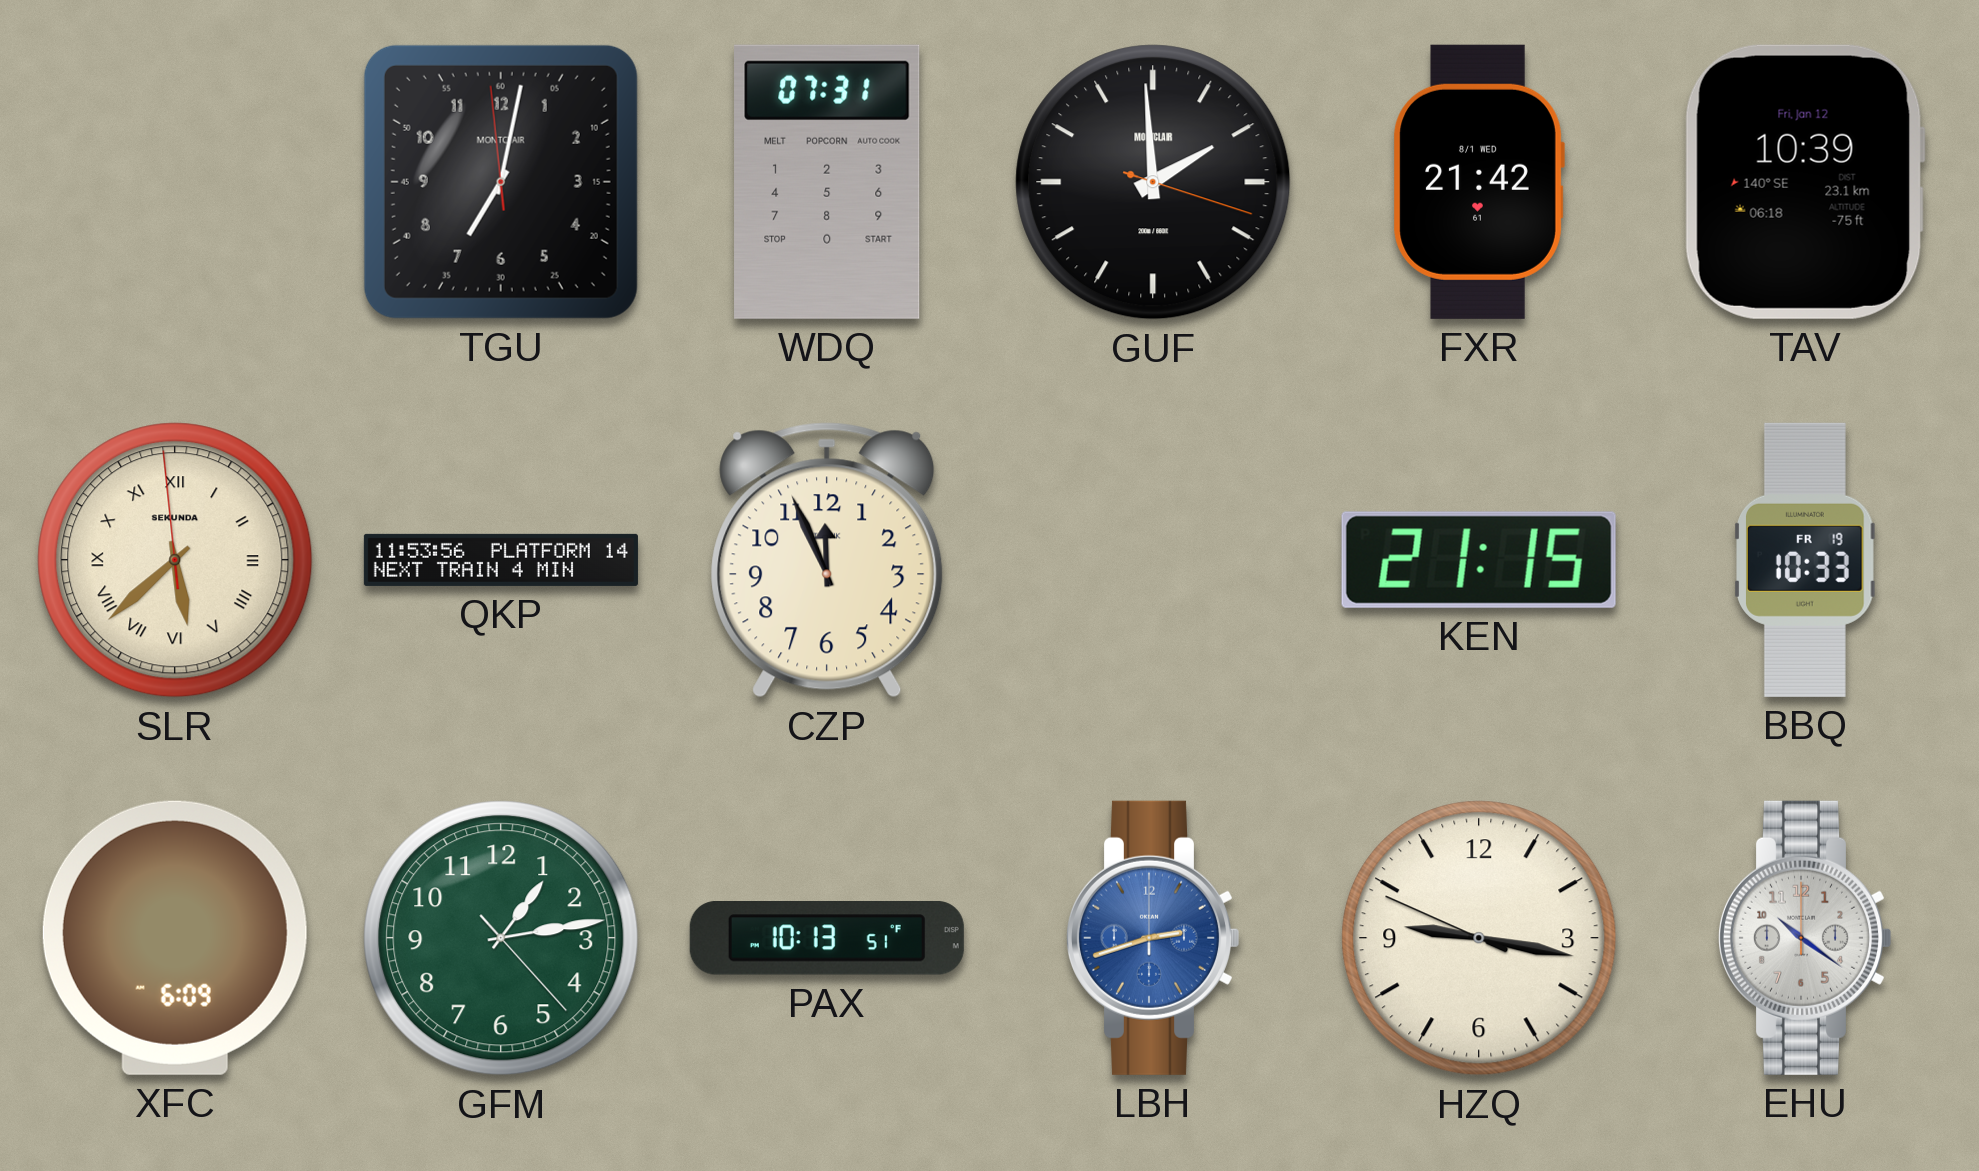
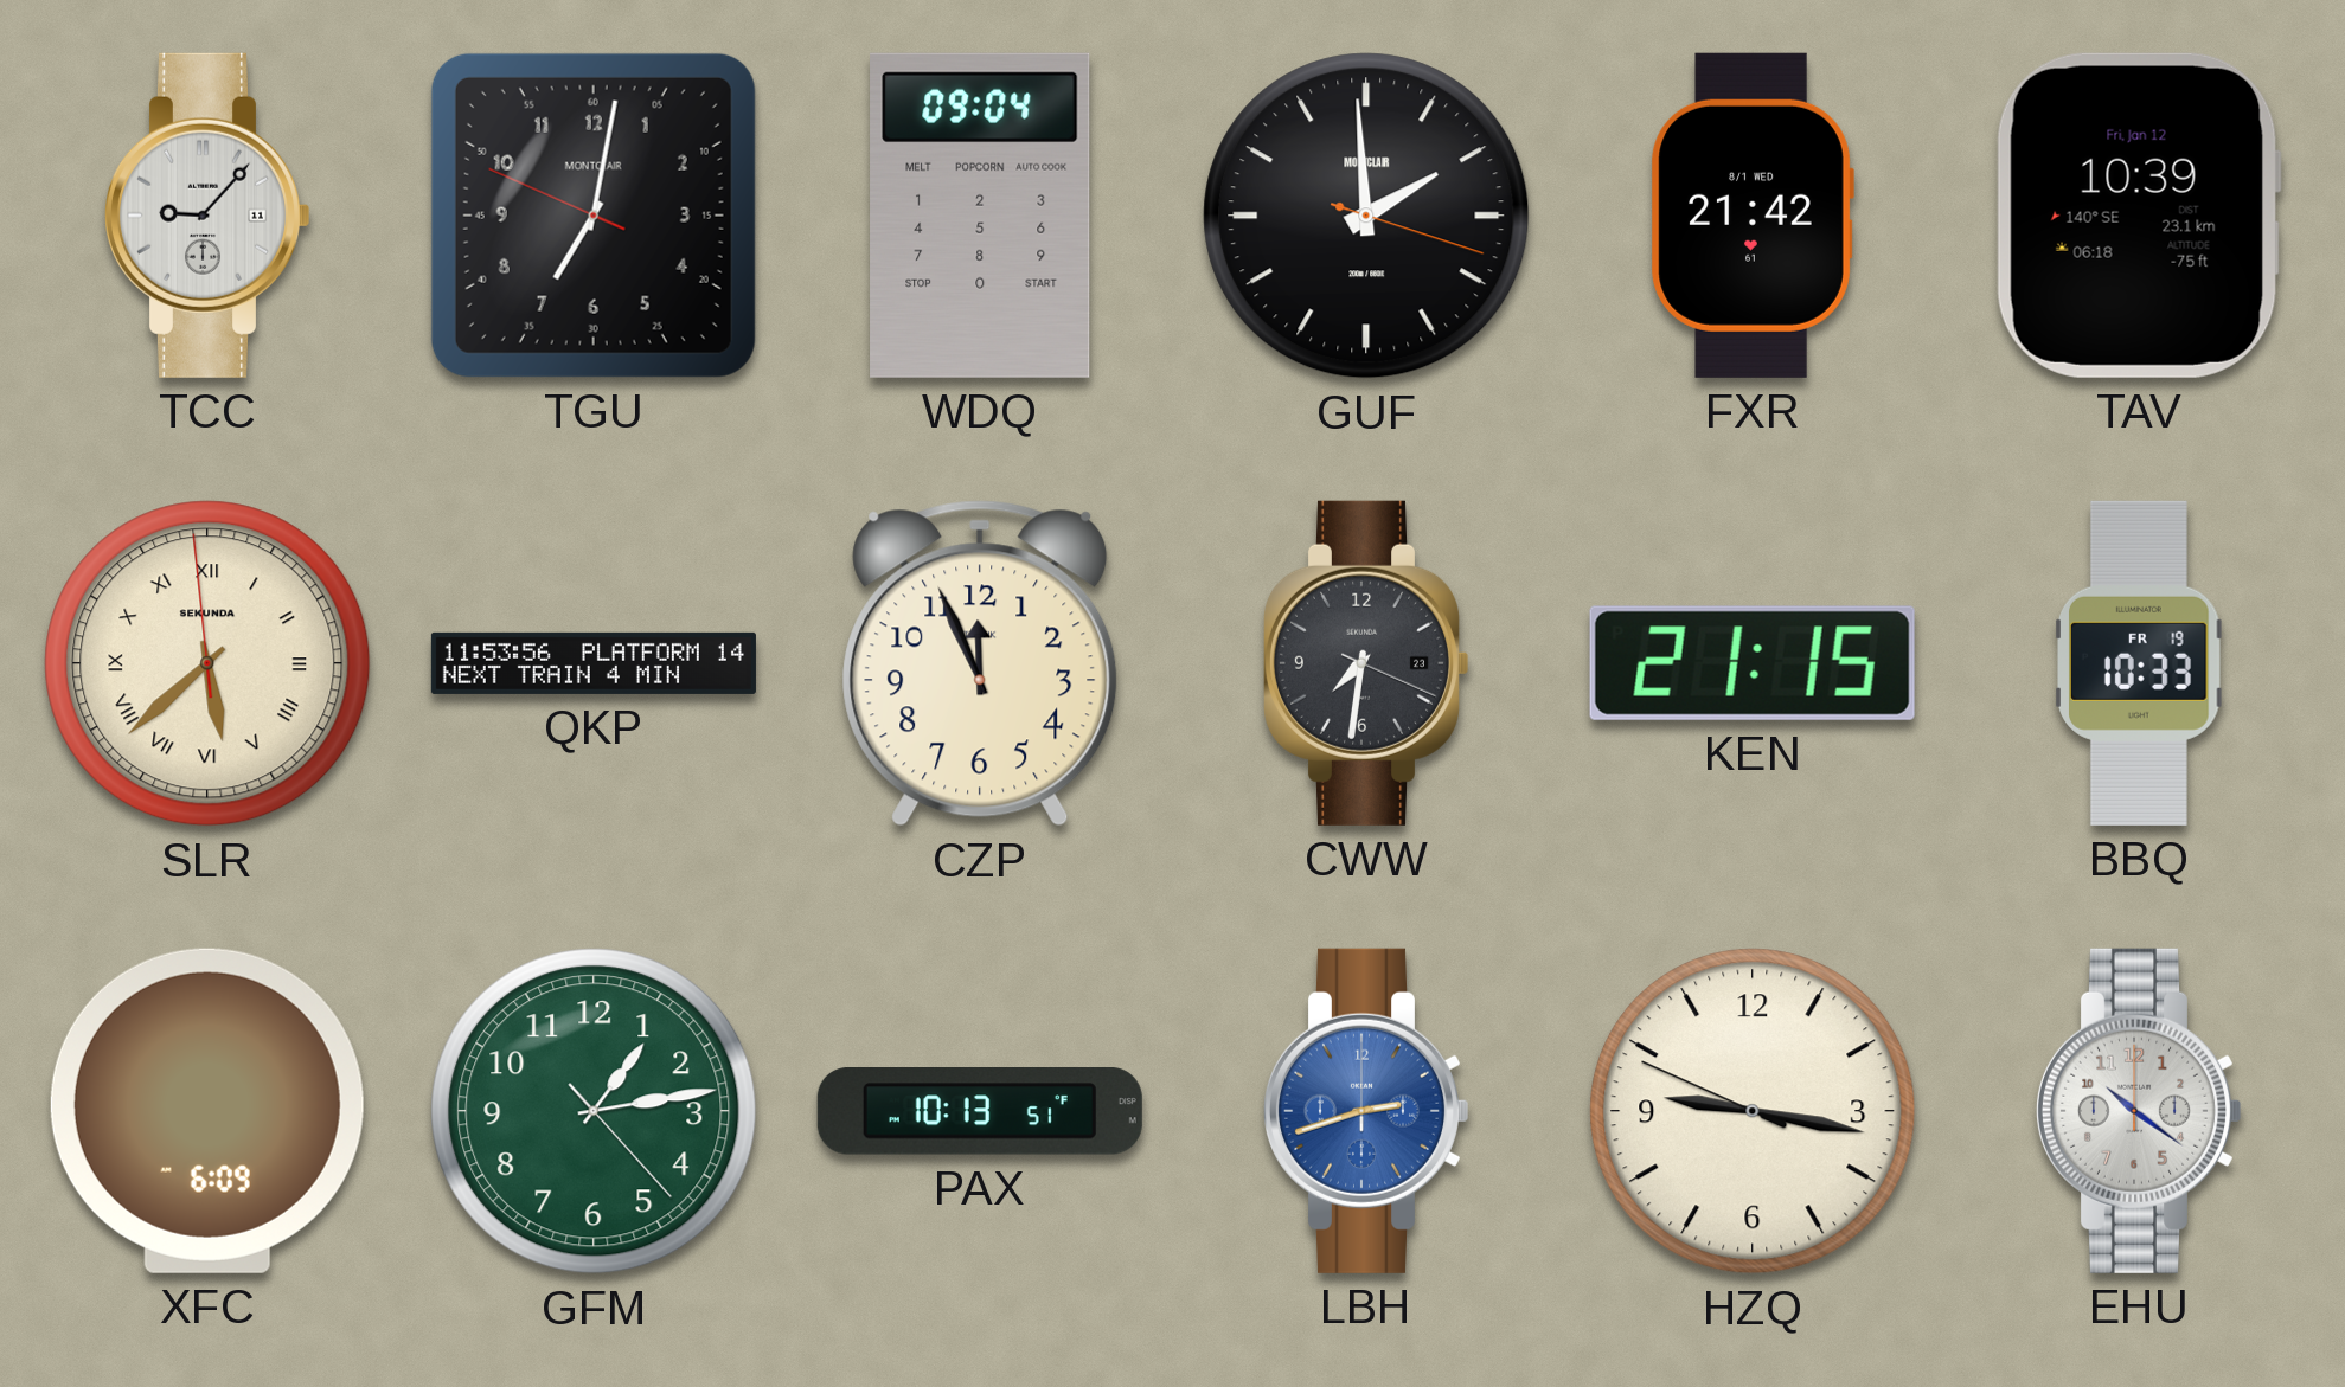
TCC: none -> 9:07 (206, 216)
TGU: 7:01:59 -> 7:01:49 (594, 216)
WDQ: 07:31 -> 09:04 (980, 216)
CWW: none -> 7:31 (1365, 663)
